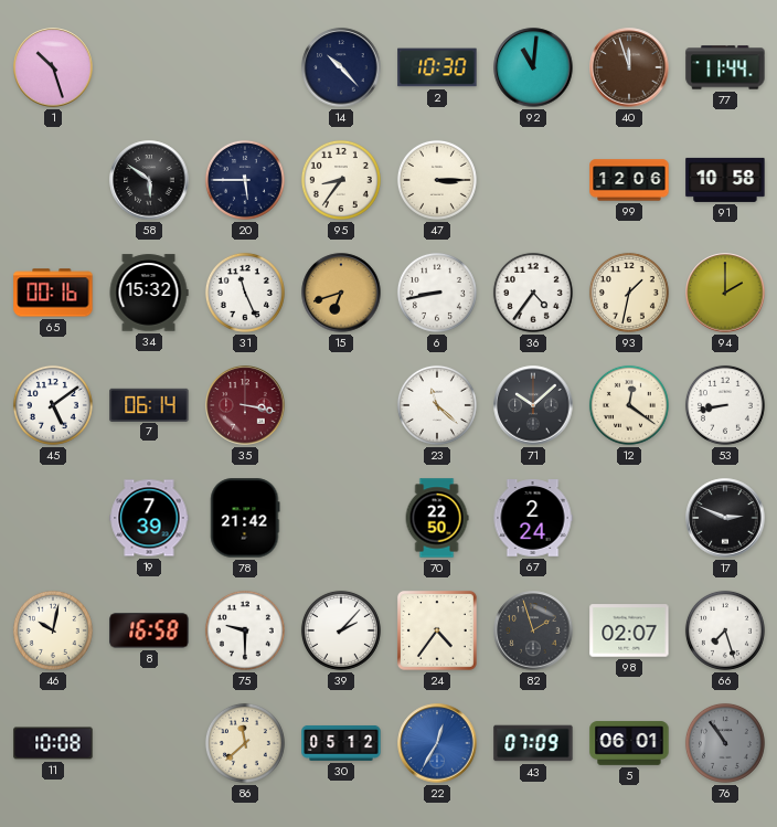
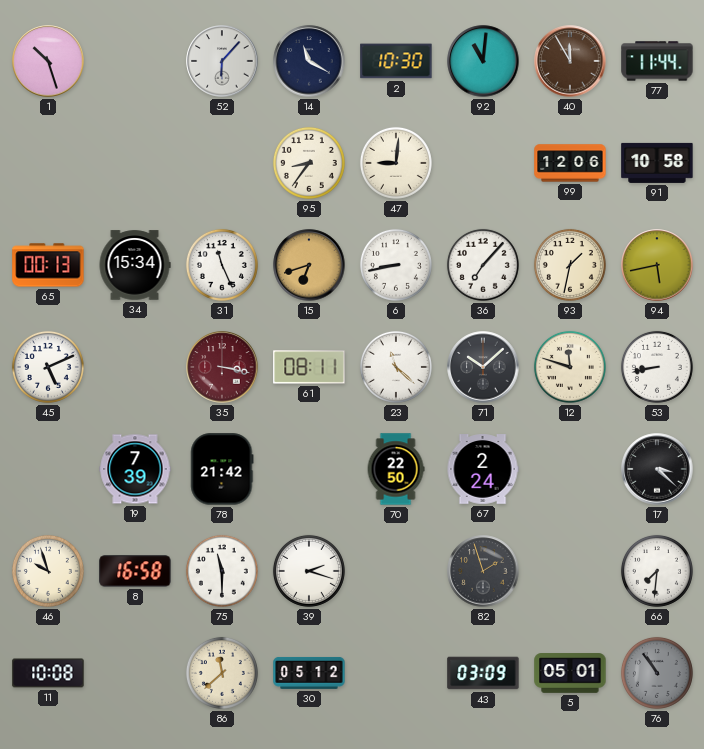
52: none -> 6:07 (222, 61)
14: 10:23 -> 11:20 (309, 61)
40: 11:57 -> 11:55 (570, 61)
58: 5:51 -> none (149, 180)
20: 5:45 -> none (245, 180)
47: 3:15 -> 9:01 (396, 163)
65: 00:16 -> 00:13 (48, 265)
34: 15:32 -> 15:34 (135, 265)
36: 4:36 -> 7:07 (483, 265)
94: 2:00 -> 5:43 (657, 265)
45: 5:09 -> 5:11 (48, 367)
7: 06:14 -> none (149, 404)
61: none -> 08:11 (309, 367)
12: 12:21 -> 11:48 (570, 367)
17: 2:49 -> 3:22 (657, 469)
46: 10:02 -> 9:57 (48, 571)
75: 9:30 -> 11:30 (222, 571)
39: 2:07 -> 2:18 (309, 571)
24: 4:36 -> none (437, 630)
98: 02:07 -> none (629, 630)
66: 7:27 -> 7:31 (657, 571)
22: 12:35 -> none (437, 743)
43: 07:09 -> 03:09 (483, 673)
5: 06:01 -> 05:01 (570, 673)
